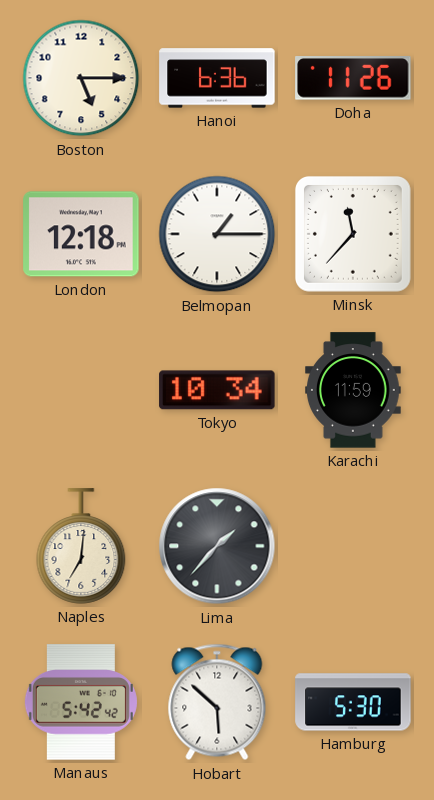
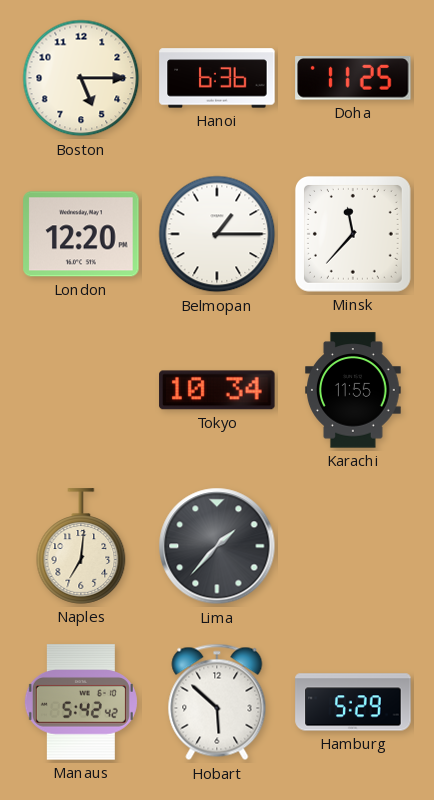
Doha: 11:26 -> 11:25 (353, 79)
London: 12:18 -> 12:20 (81, 234)
Karachi: 11:59 -> 11:55 (354, 390)
Hamburg: 5:30 -> 5:29 (353, 702)
